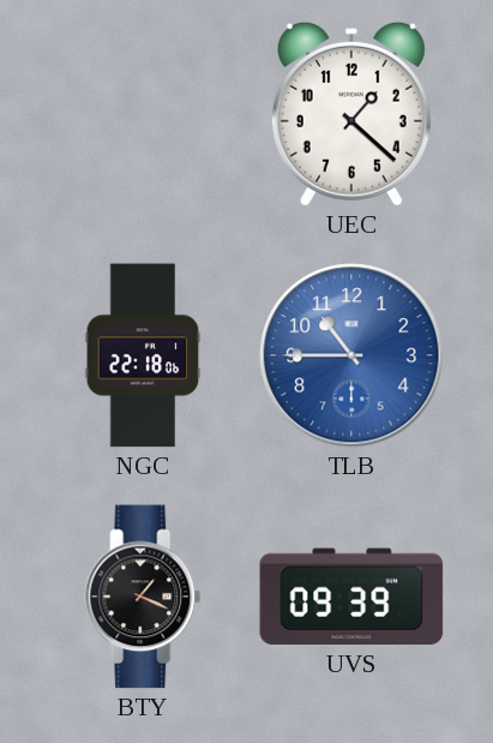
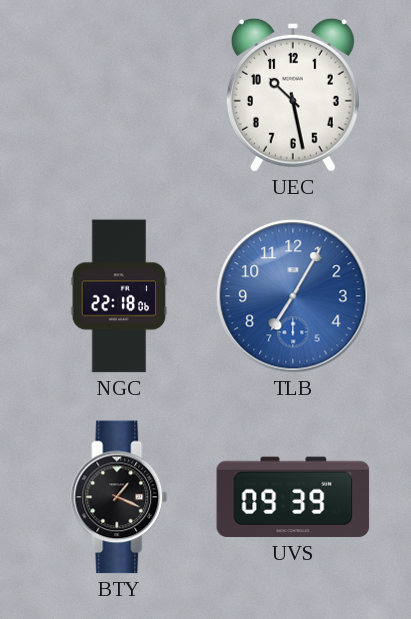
UEC: 1:22 -> 10:28 (293, 95)
TLB: 10:45 -> 7:05 (293, 296)
